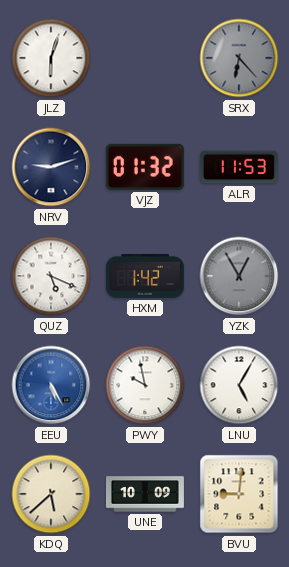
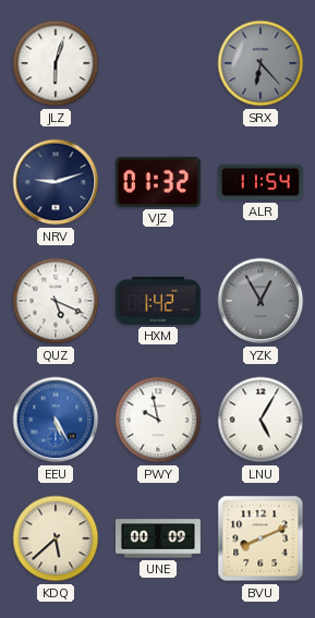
ALR: 11:53 -> 11:54 (261, 182)
UNE: 10:09 -> 00:09 (158, 538)
BVU: 9:01 -> 8:11 (261, 538)
